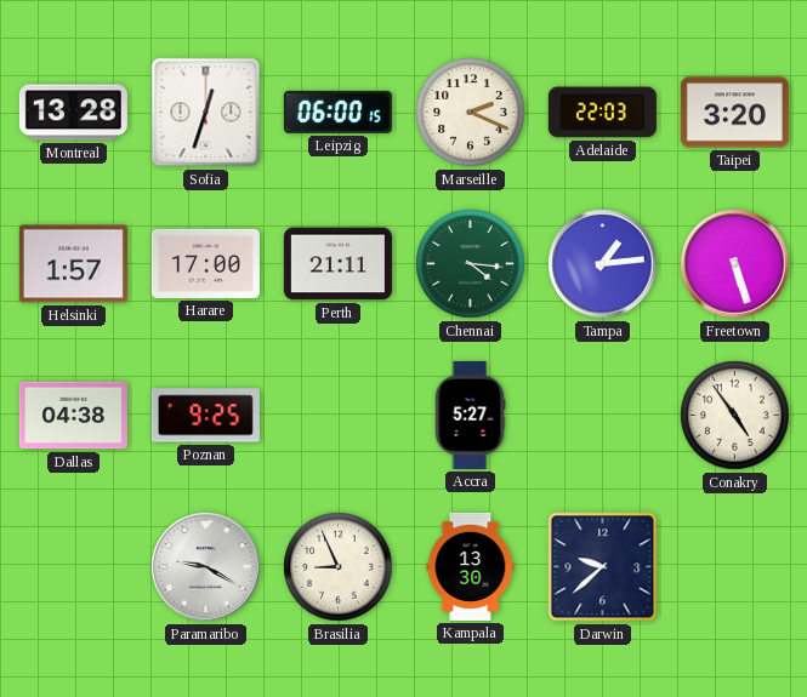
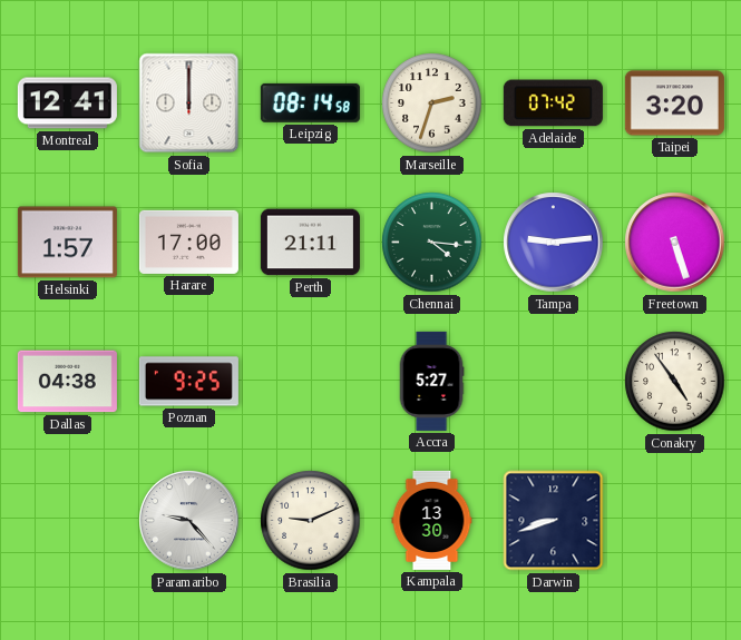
Montreal: 13:28 -> 12:41 (67, 104)
Sofia: 12:33 -> 12:00 (189, 104)
Leipzig: 06:00 -> 08:14 (310, 102)
Marseille: 2:19 -> 2:33 (432, 104)
Adelaide: 22:03 -> 07:42 (553, 104)
Tampa: 1:14 -> 9:14 (554, 243)
Paramaribo: 9:20 -> 9:23 (189, 521)
Brasilia: 8:56 -> 9:11 (311, 521)
Darwin: 9:38 -> 8:42 (554, 521)
